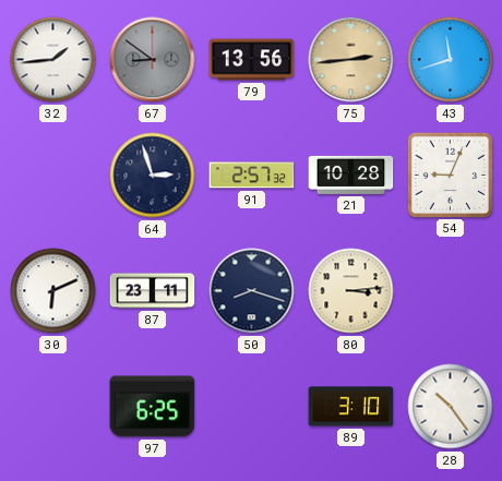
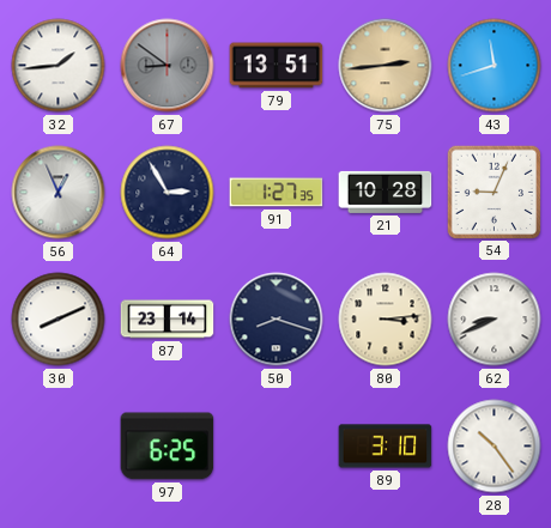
79: 13:56 -> 13:51 (277, 66)
56: none -> 12:56 (59, 193)
64: 2:57 -> 2:55 (168, 193)
91: 2:57 -> 1:27 (277, 193)
30: 6:11 -> 8:11 (59, 320)
87: 23:11 -> 23:14 (168, 320)
62: none -> 8:41 (495, 320)
